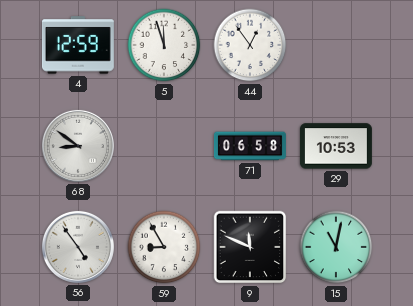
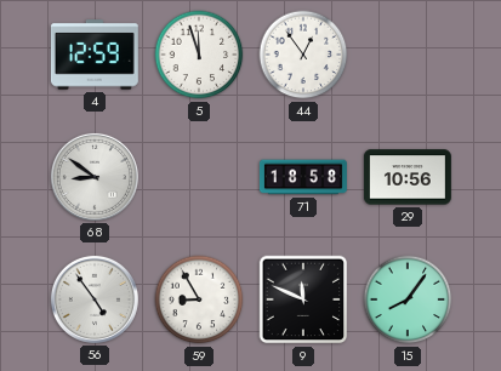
71: 06:58 -> 18:58 (303, 177)
29: 10:53 -> 10:56 (408, 177)
15: 11:02 -> 8:06 (408, 299)
